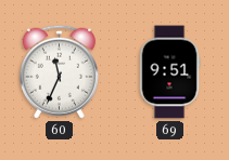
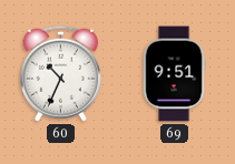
60: 11:34 -> 10:34 (60, 73)
